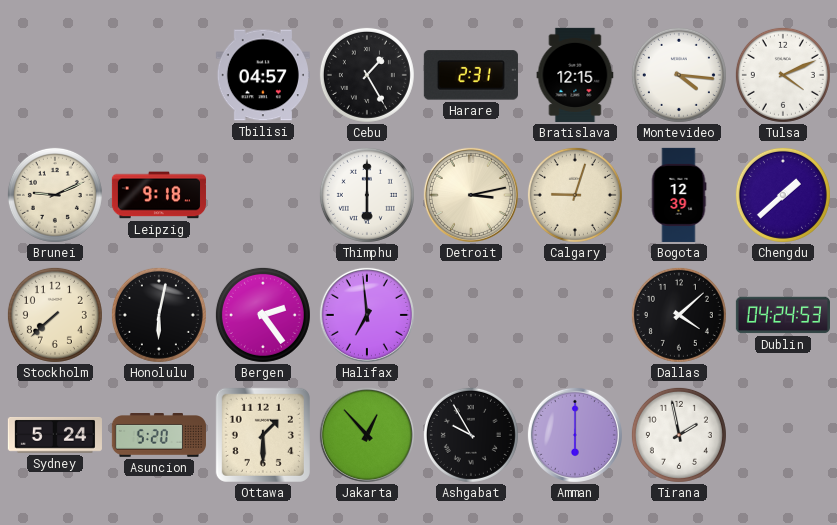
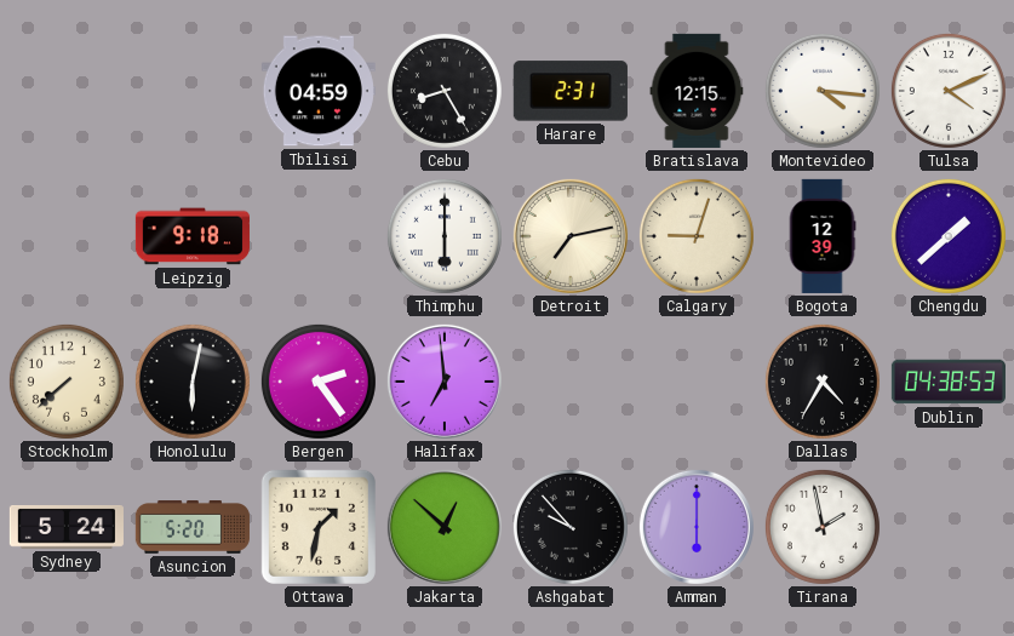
Tbilisi: 04:57 -> 04:59 (319, 91)
Cebu: 1:25 -> 8:25 (445, 91)
Brunei: 9:11 -> none (55, 195)
Detroit: 3:13 -> 7:13 (571, 236)
Dallas: 4:08 -> 4:35 (823, 382)
Dublin: 04:24 -> 04:38 (949, 382)
Ottawa: 1:30 -> 1:32 (319, 527)
Jakarta: 12:53 -> 12:52 (445, 527)
Ashgabat: 9:55 -> 9:53 (571, 527)
